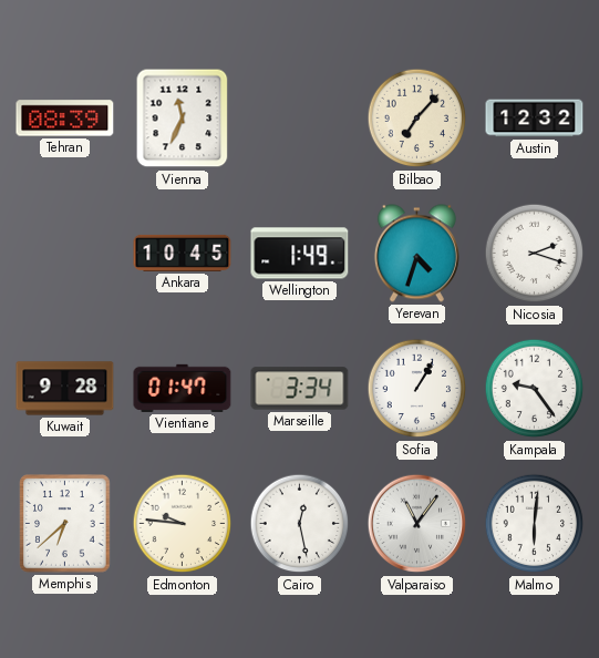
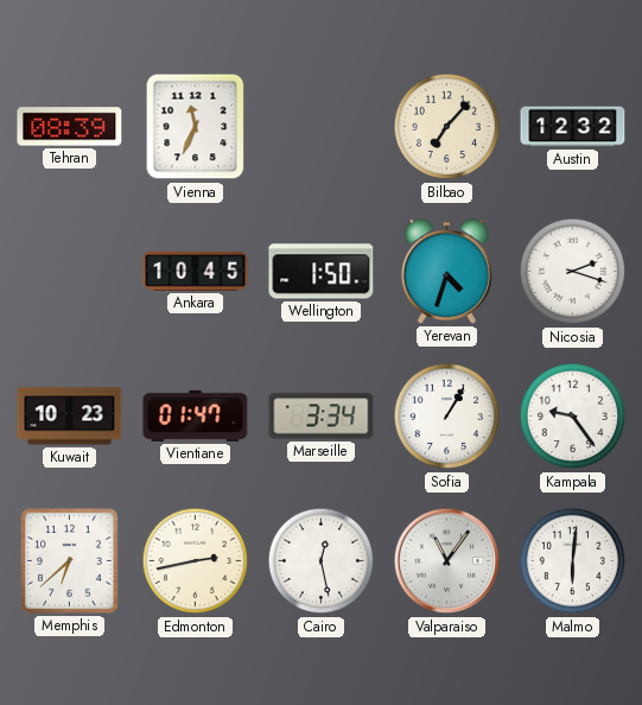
Wellington: 1:49 -> 1:50 (322, 272)
Kuwait: 9:28 -> 10:23 (70, 417)
Edmonton: 9:46 -> 2:43 (196, 561)
